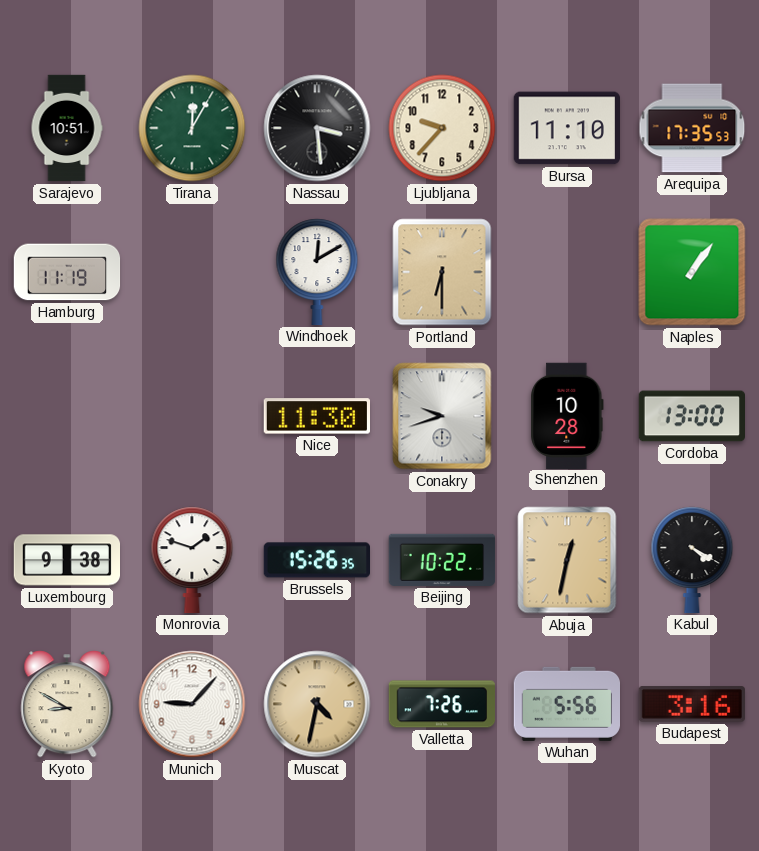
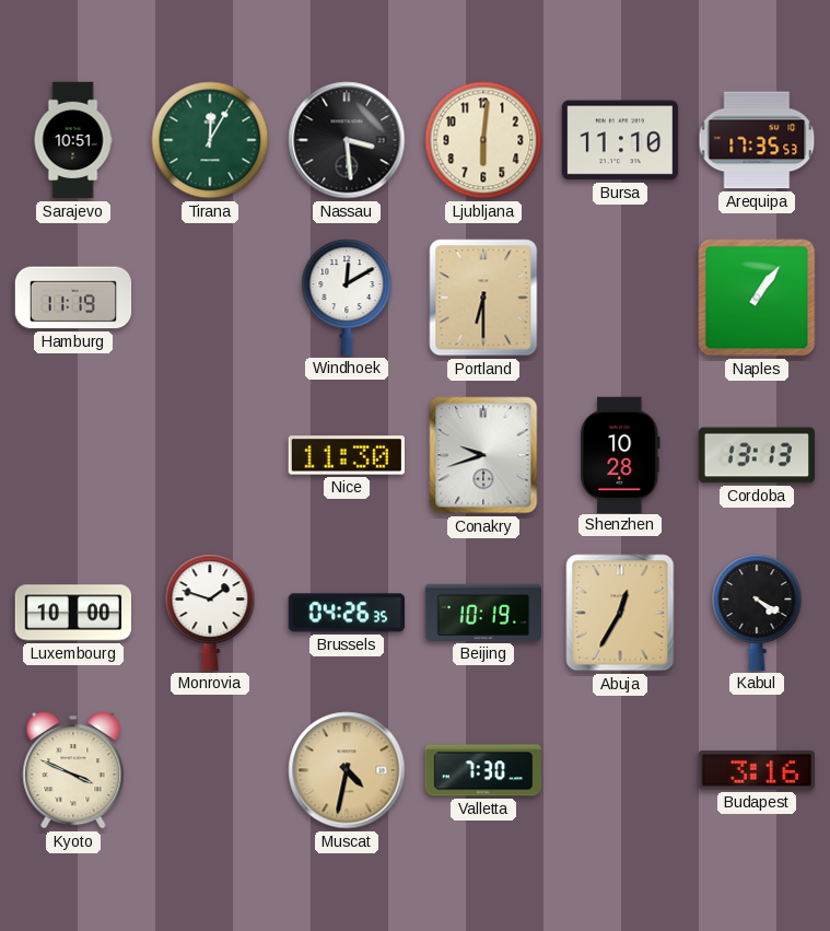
Ljubljana: 9:37 -> 6:01 (483, 140)
Cordoba: 13:00 -> 13:13 (757, 455)
Luxembourg: 9:38 -> 10:00 (72, 613)
Brussels: 15:26 -> 04:26 (346, 613)
Beijing: 10:22 -> 10:19 (483, 613)
Abuja: 12:32 -> 12:35 (620, 613)
Kyoto: 8:50 -> 3:49 (73, 770)
Munich: 9:07 -> none (192, 704)
Valletta: 7:26 -> 7:30 (482, 770)
Wuhan: 5:56 -> none (566, 704)
